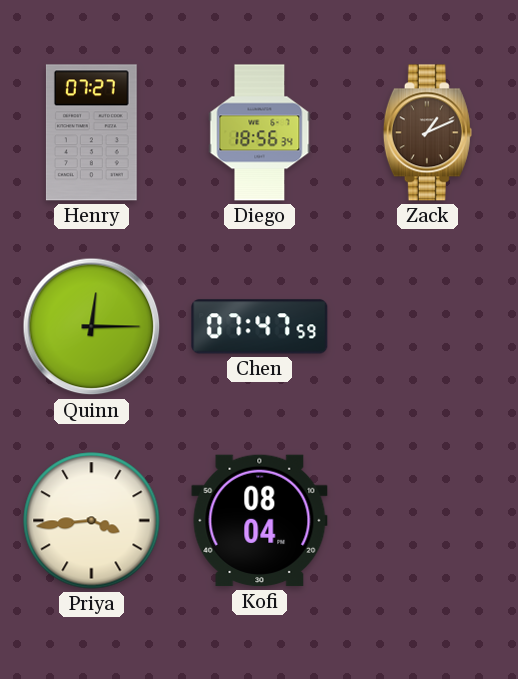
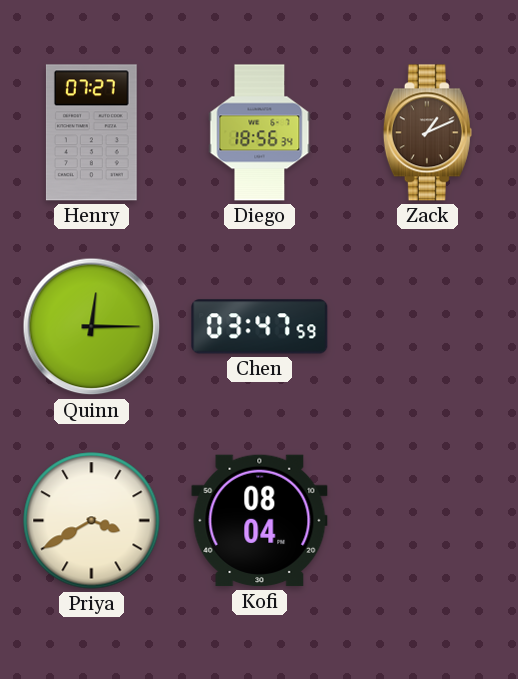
Chen: 07:47 -> 03:47 (260, 327)
Priya: 3:44 -> 3:40 (92, 521)
